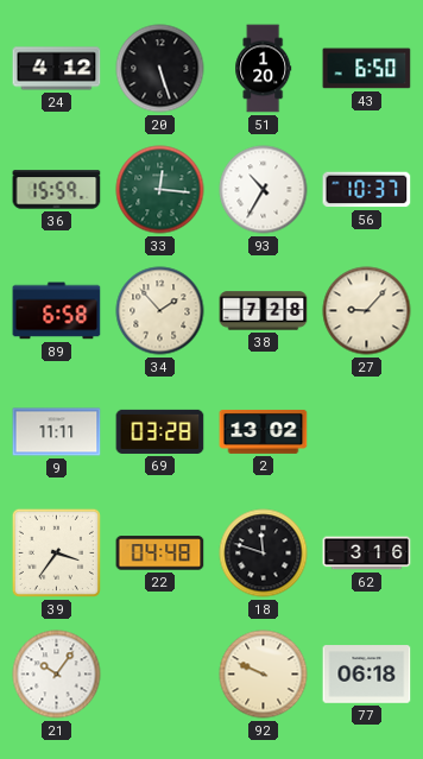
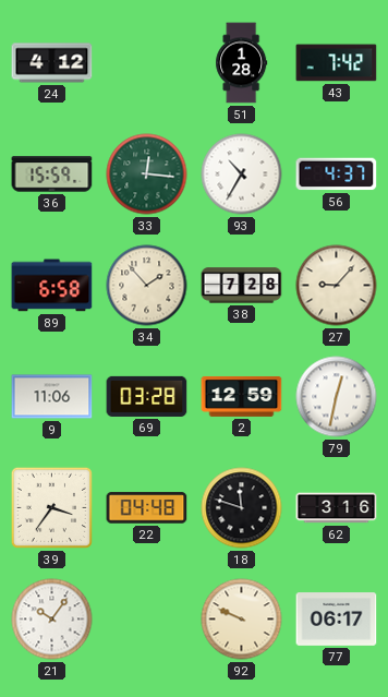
20: 5:27 -> none (160, 69)
51: 1:20 -> 1:28 (242, 63)
43: 6:50 -> 7:42 (337, 63)
56: 10:37 -> 4:37 (337, 175)
9: 11:11 -> 11:06 (52, 397)
2: 13:02 -> 12:59 (242, 397)
79: none -> 12:32 (337, 397)
77: 06:18 -> 06:17 (337, 620)
